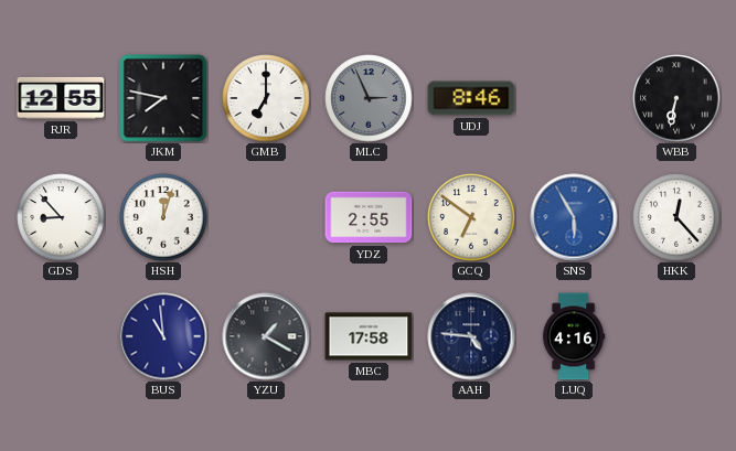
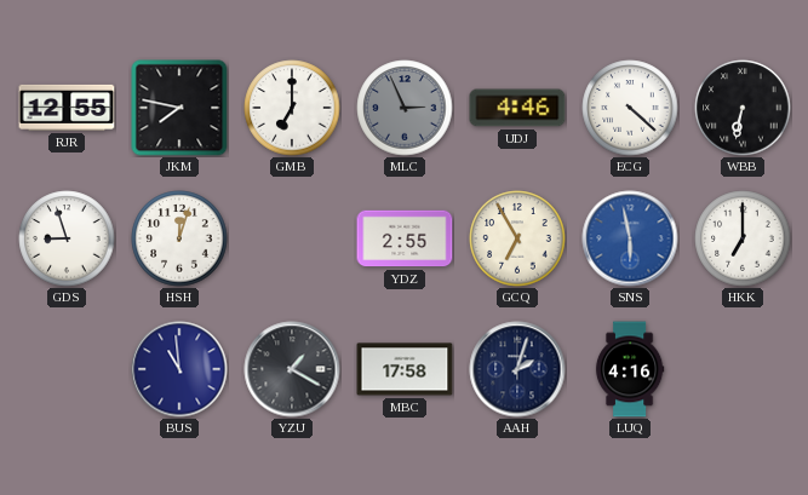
UDJ: 8:46 -> 4:46 (517, 108)
ECG: none -> 4:22 (630, 108)
GDS: 8:53 -> 8:57 (67, 238)
GCQ: 6:51 -> 6:55 (517, 238)
SNS: 5:55 -> 5:58 (630, 238)
HKK: 12:23 -> 7:00 (743, 238)
AAH: 4:46 -> 2:03 (517, 369)
